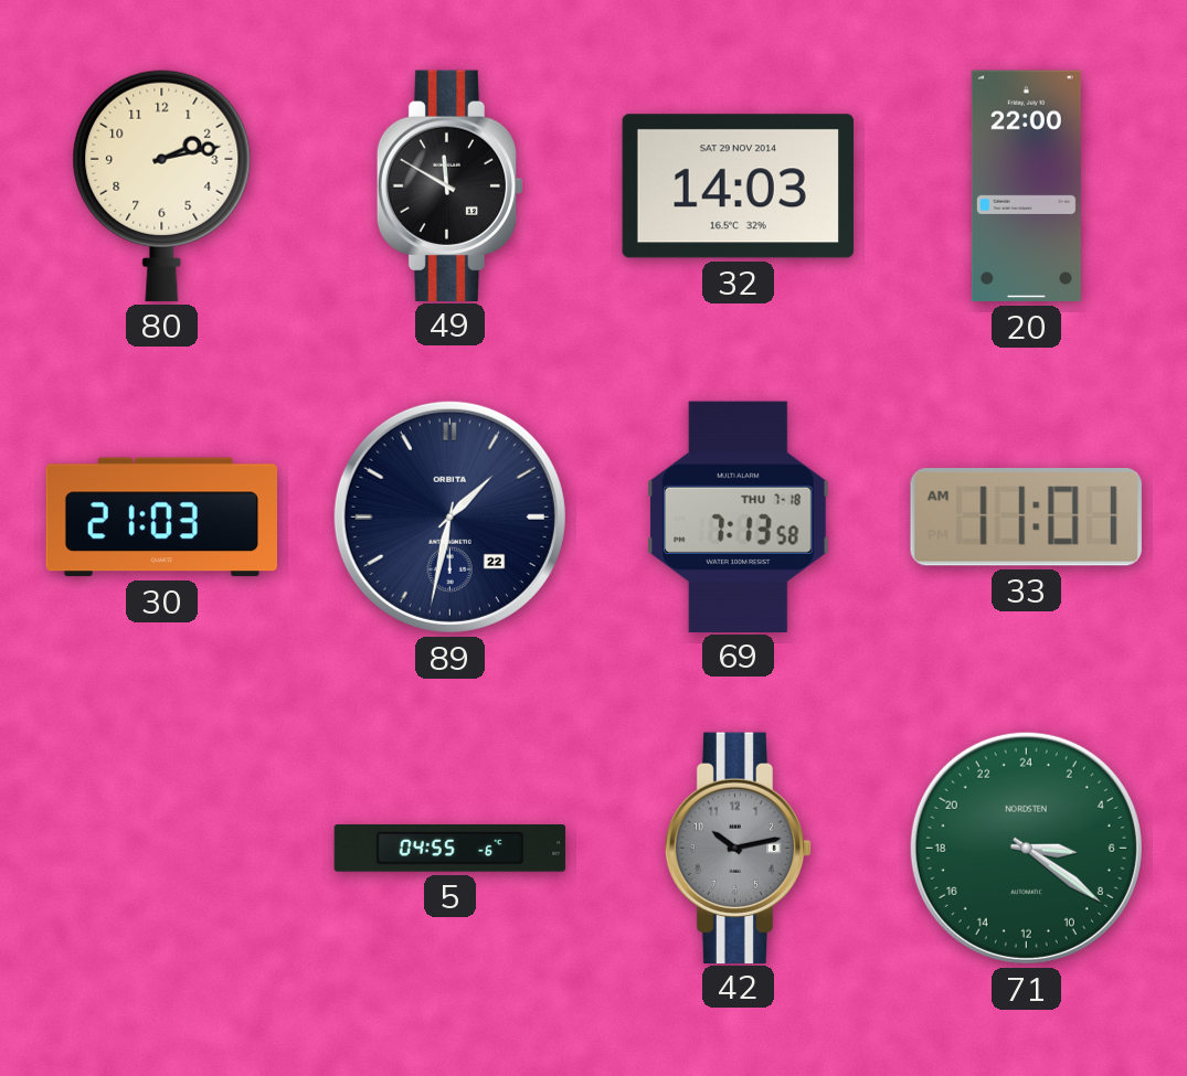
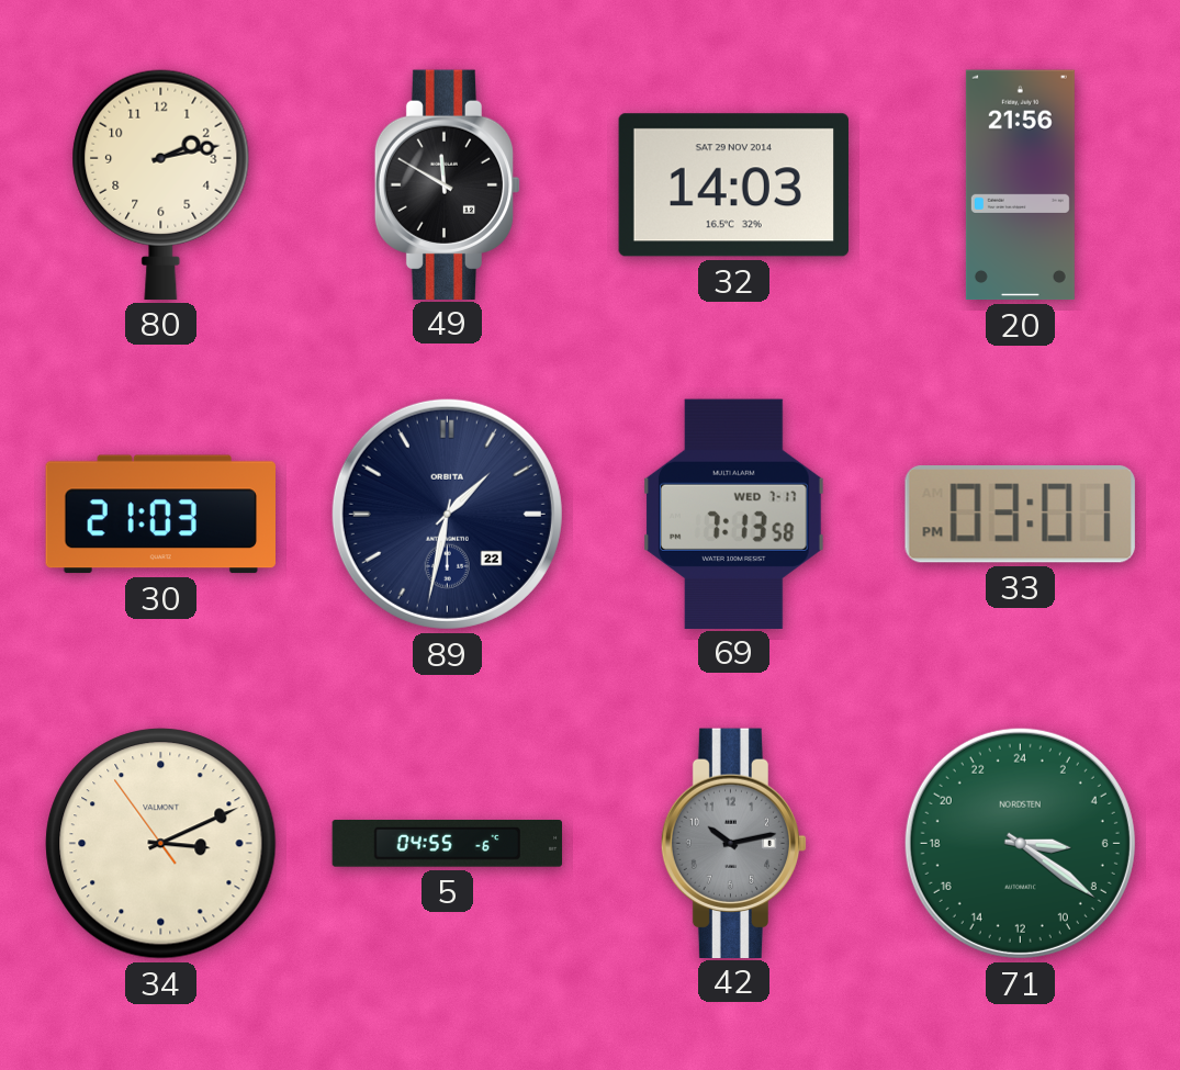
20: 22:00 -> 21:56 (1020, 185)
69 date: THU 7-18 -> WED 7-17 (734, 514)
33: 11:01 -> 03:01 (1020, 515)
34: none -> 3:10 (161, 844)
